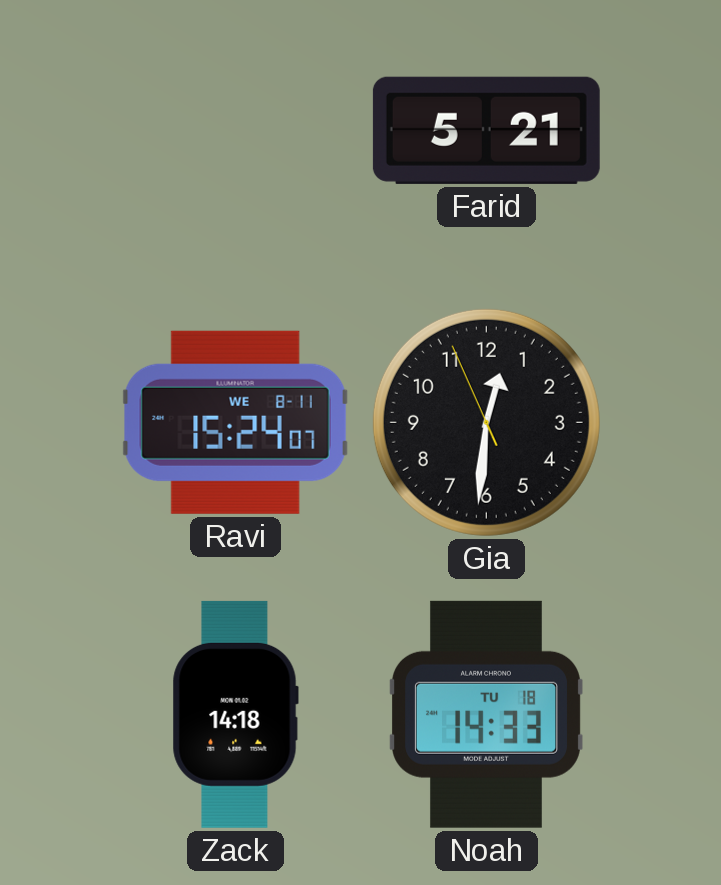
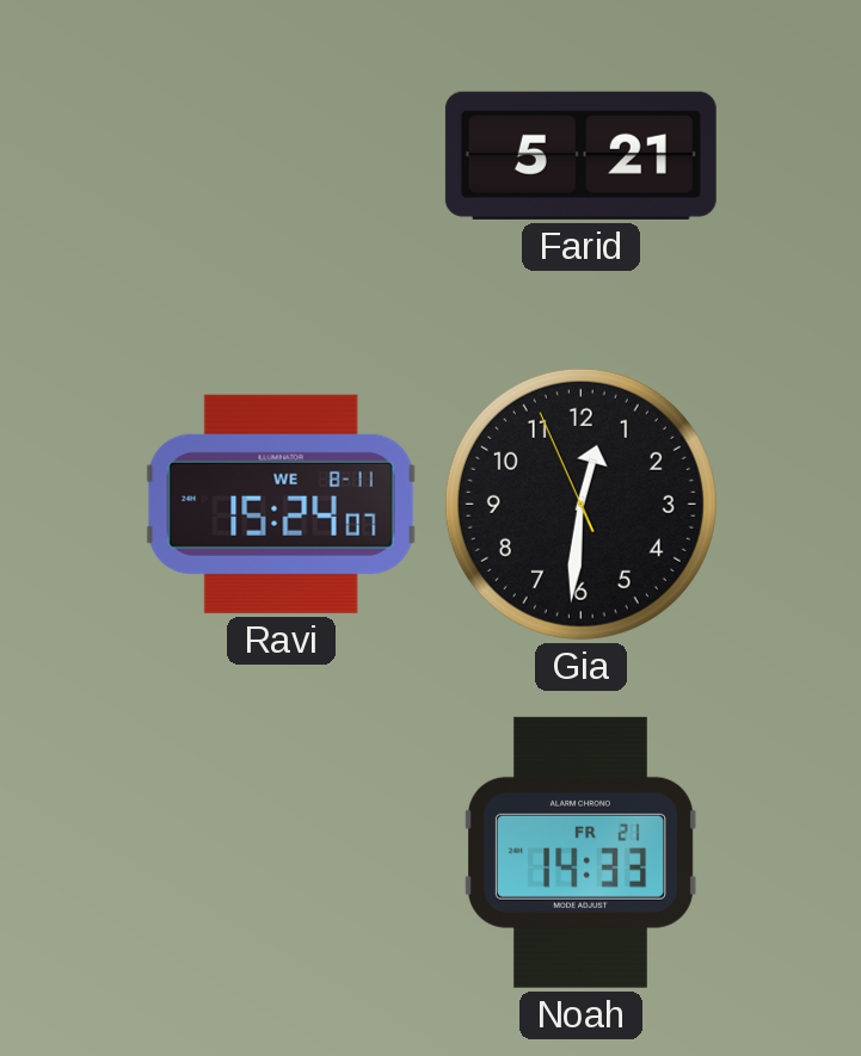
Zack: 14:18 -> none (235, 714)
Noah date: TU 18 -> FR 21 (582, 852)
